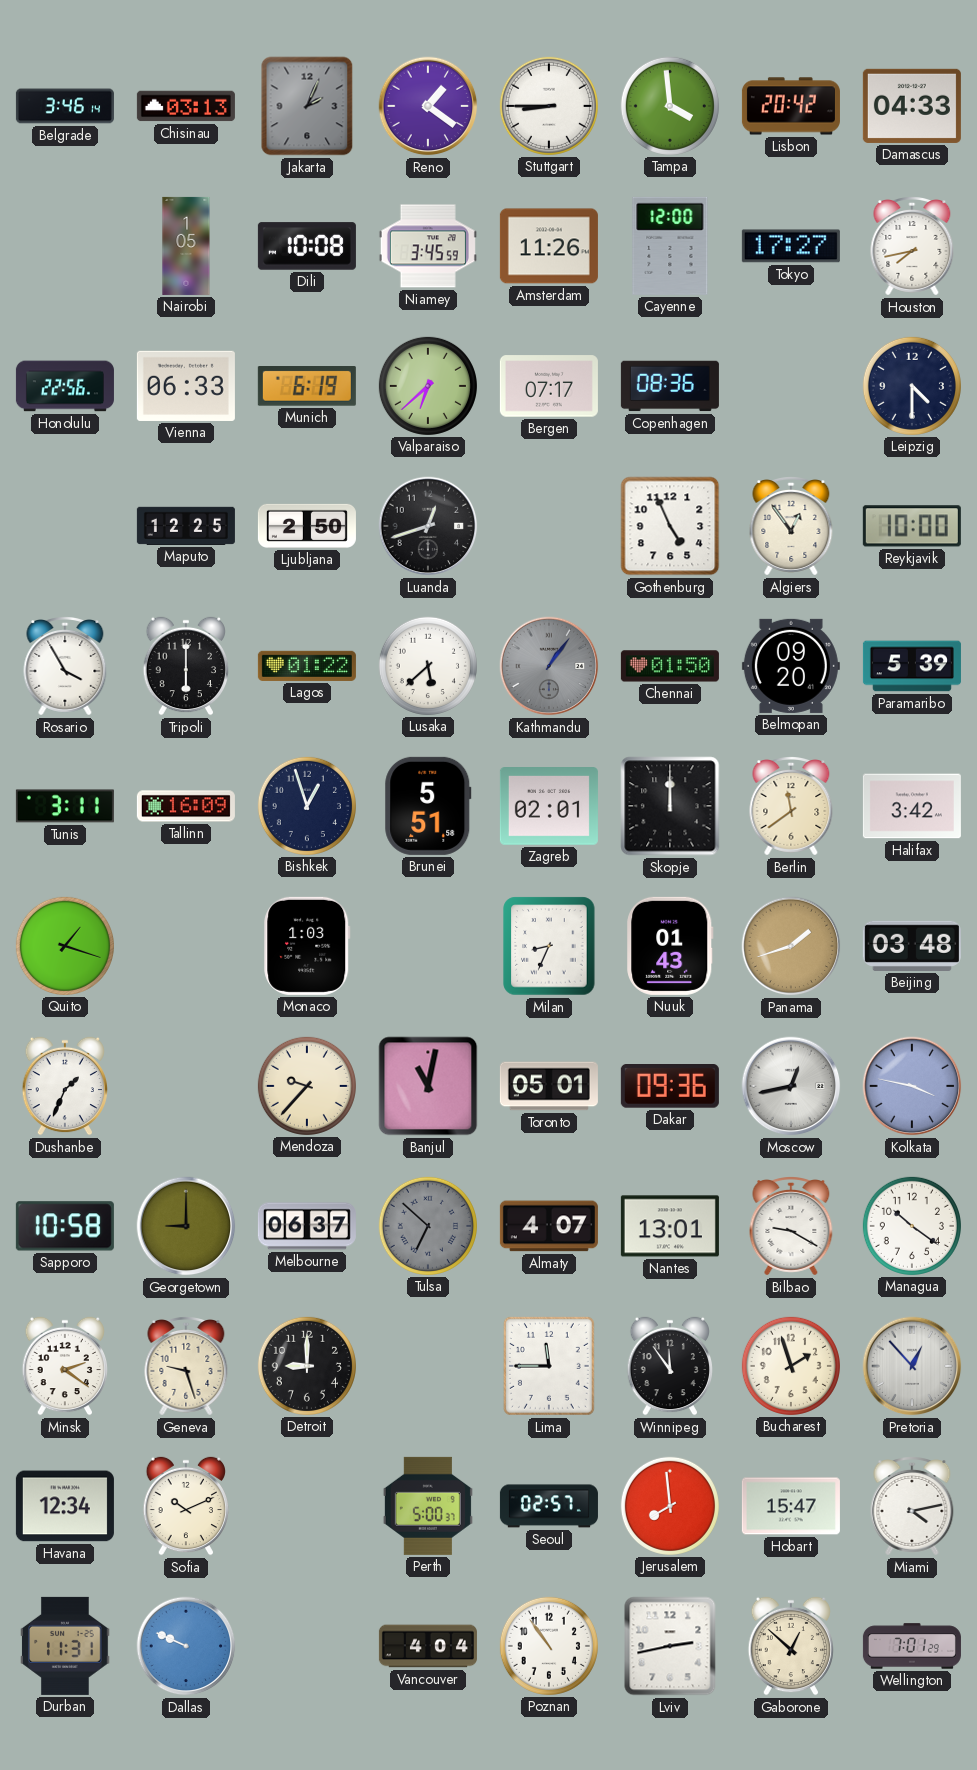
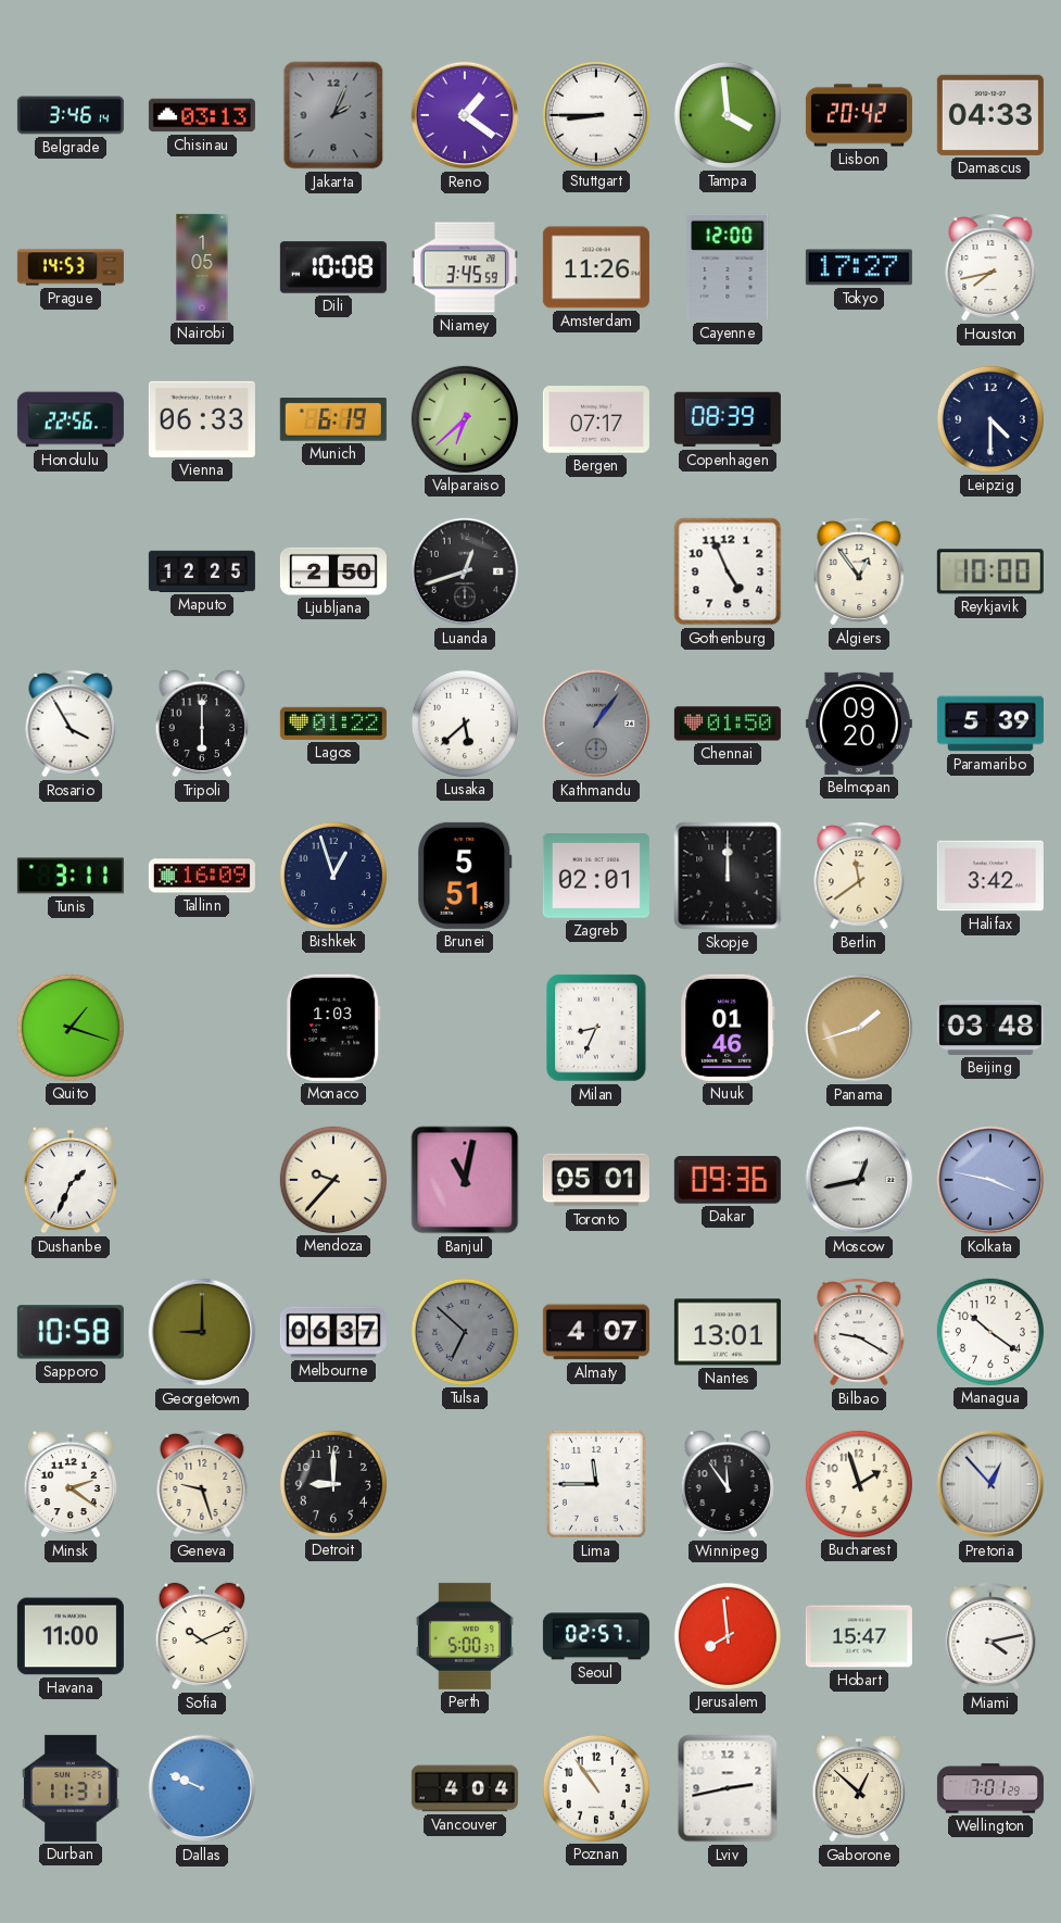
Prague: none -> 14:53 (71, 267)
Copenhagen: 08:36 -> 08:39 (728, 419)
Nuuk: 01:43 -> 01:46 (728, 1028)
Havana: 12:34 -> 11:00 (71, 1636)
